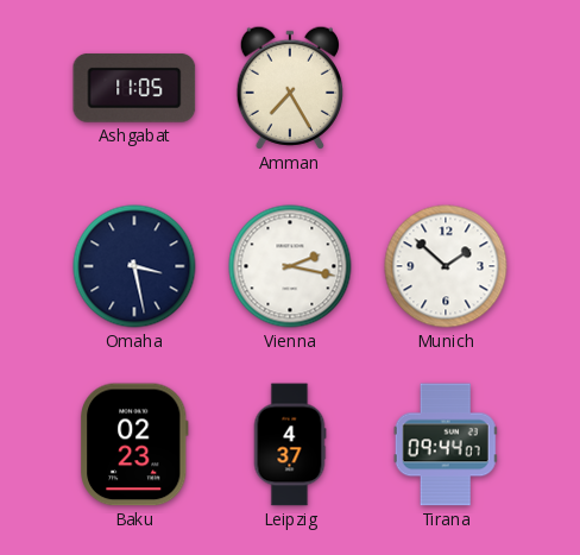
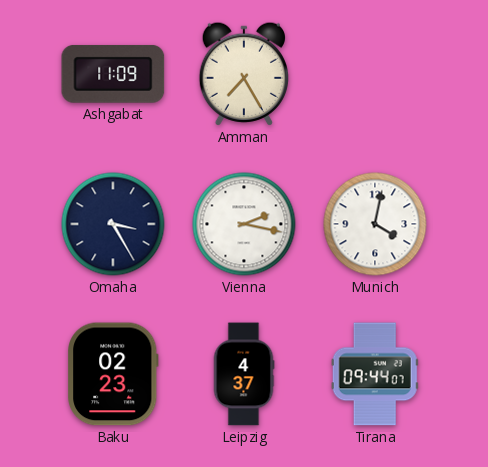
Ashgabat: 11:05 -> 11:09 (113, 74)
Omaha: 3:28 -> 3:25 (113, 224)
Munich: 1:52 -> 4:02 (375, 224)
